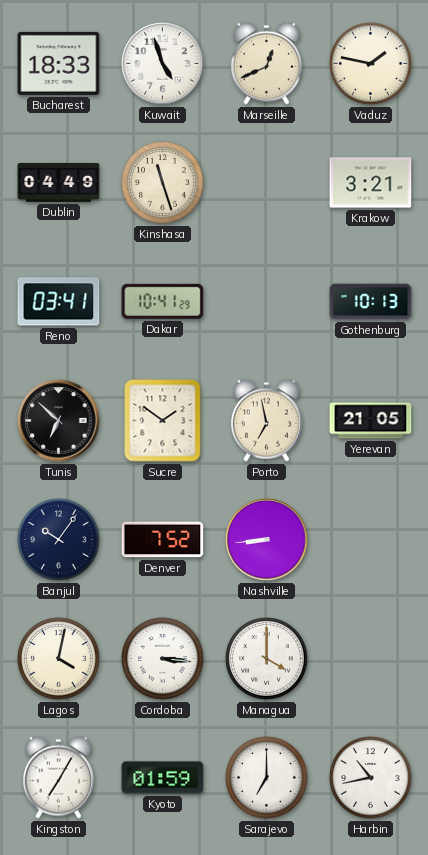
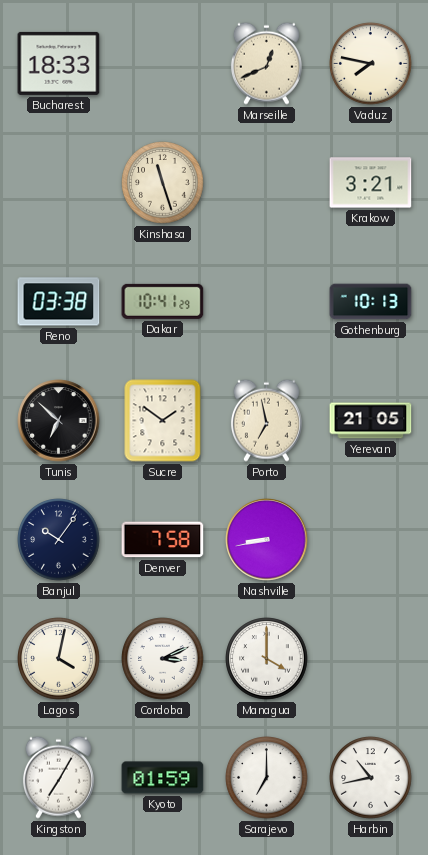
Kuwait: 4:57 -> none (163, 64)
Vaduz: 1:47 -> 7:47 (371, 64)
Dublin: 04:49 -> none (59, 182)
Reno: 03:41 -> 03:38 (59, 302)
Denver: 7:52 -> 7:58 (163, 540)
Nashville: 8:44 -> 8:43 (267, 540)
Cordoba: 3:16 -> 3:11 (163, 659)
